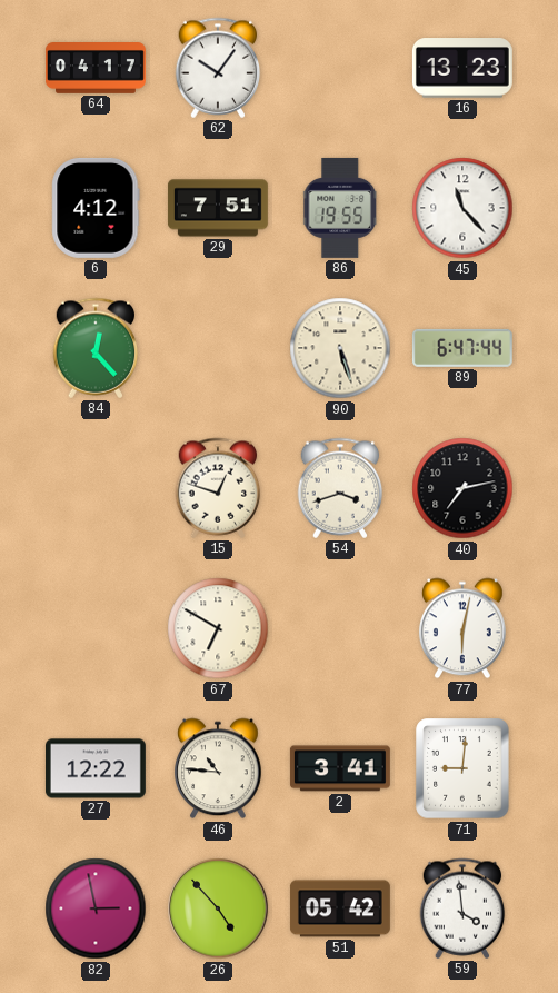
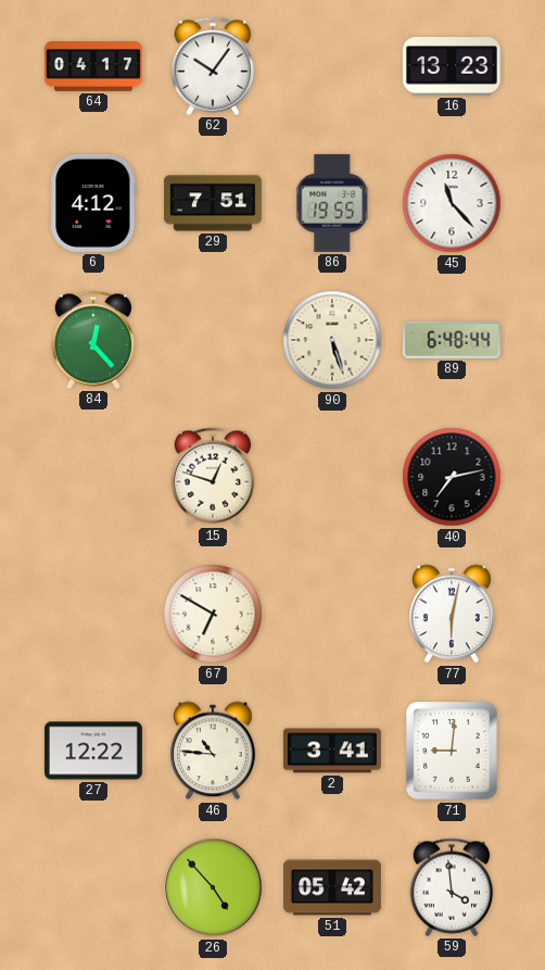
89: 6:47 -> 6:48 (452, 340)
54: 3:42 -> none (340, 488)
82: 2:58 -> none (96, 908)
